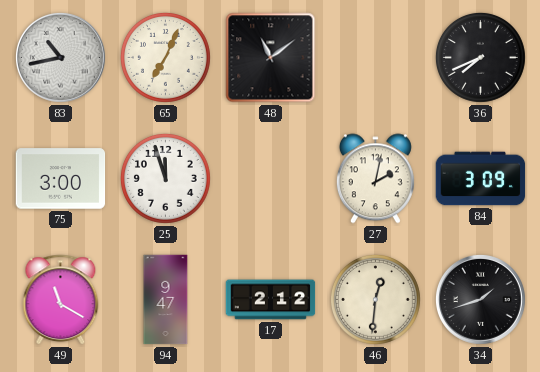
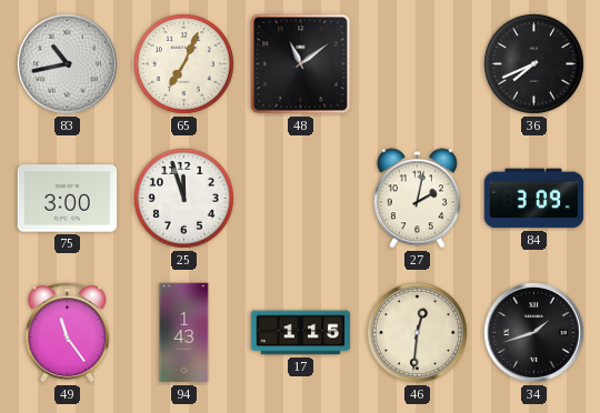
49: 11:20 -> 11:24 (68, 333)
94: 9:47 -> 1:43 (184, 333)
17: 2:12 -> 1:15 (301, 333)
